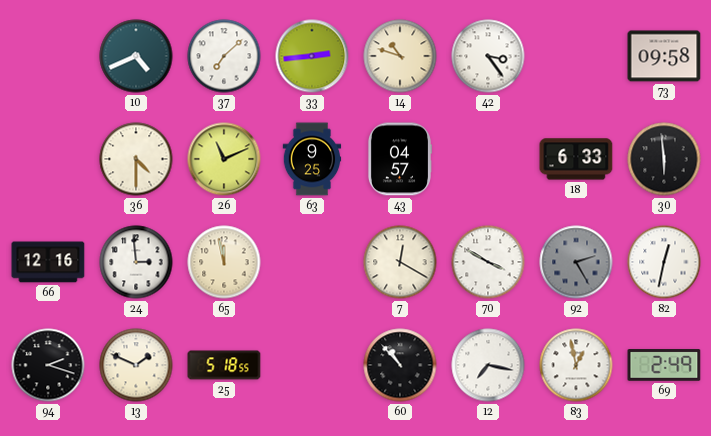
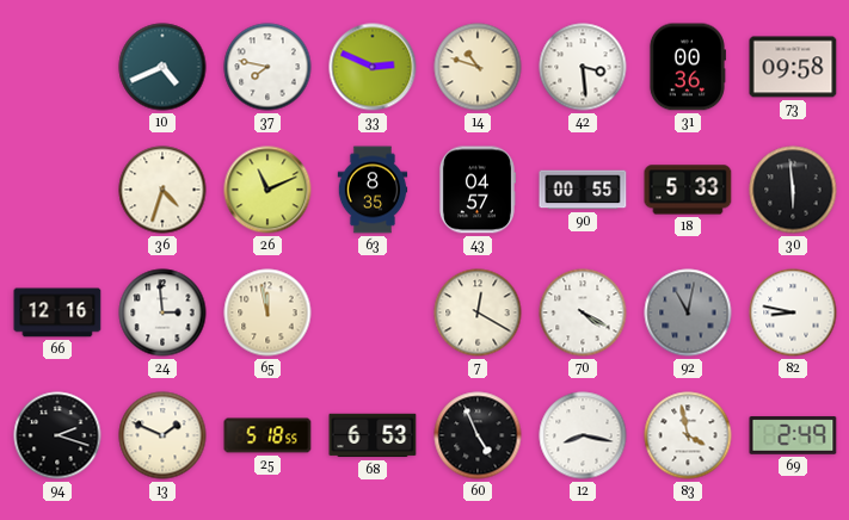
37: 7:08 -> 7:47 (267, 67)
33: 2:44 -> 2:49 (373, 67)
42: 3:24 -> 3:29 (583, 67)
31: none -> 00:36 (687, 67)
36: 4:30 -> 4:33 (162, 190)
63: 9:25 -> 8:35 (373, 190)
90: none -> 00:55 (583, 190)
18: 6:33 -> 5:33 (688, 190)
70: 3:50 -> 4:20 (583, 312)
92: 2:25 -> 11:02 (688, 312)
82: 12:32 -> 8:47 (793, 312)
68: none -> 6:53 (373, 435)
60: 10:53 -> 4:56 (478, 435)
12: 7:17 -> 8:17 (583, 435)
83: 12:58 -> 3:58 (688, 435)
